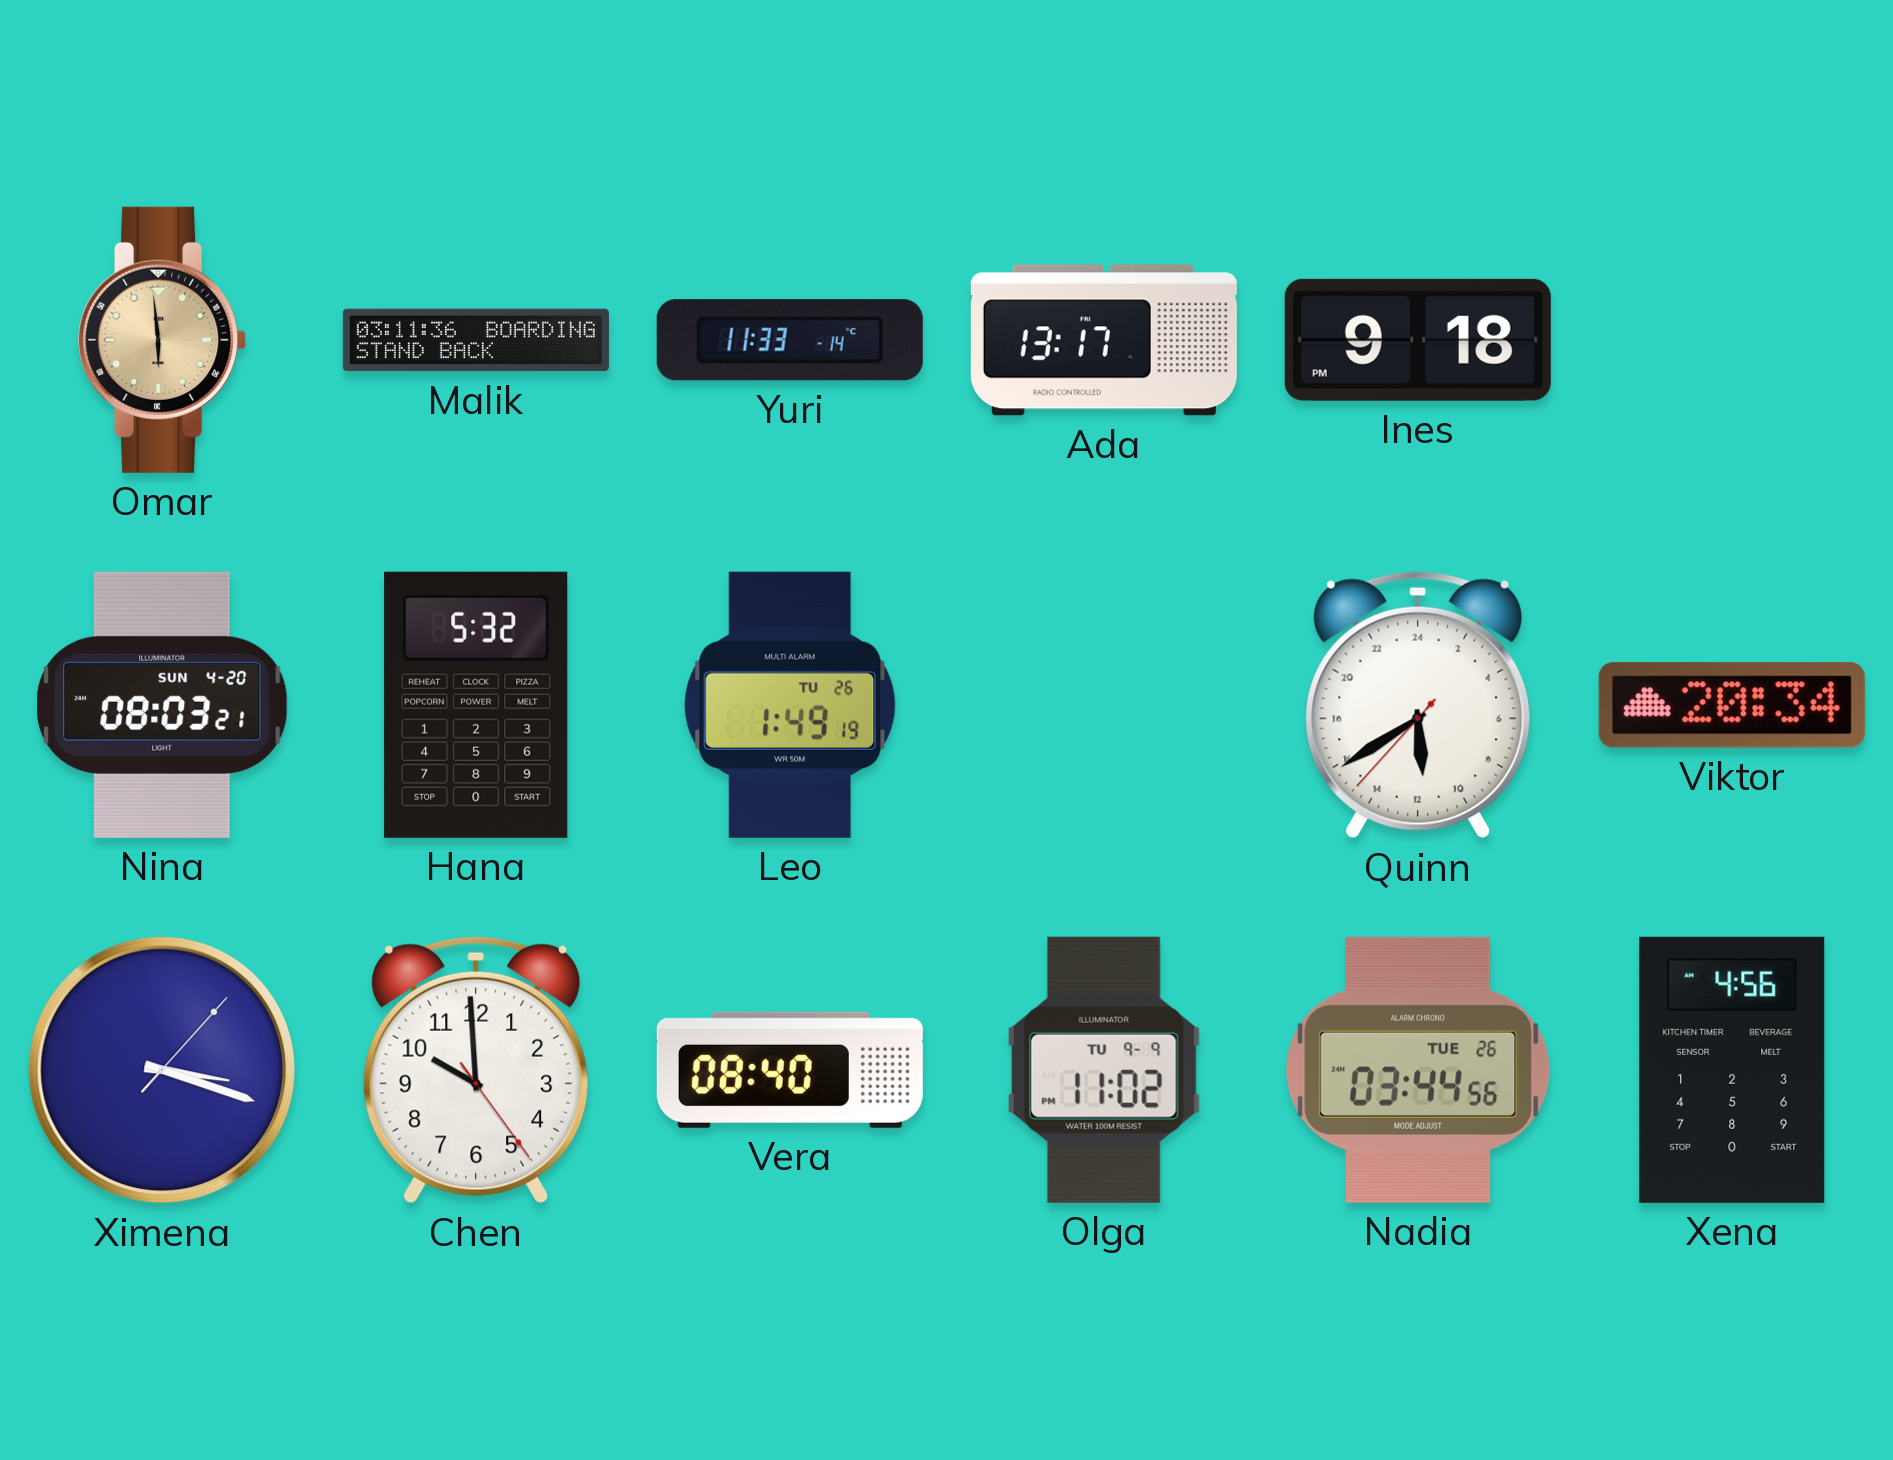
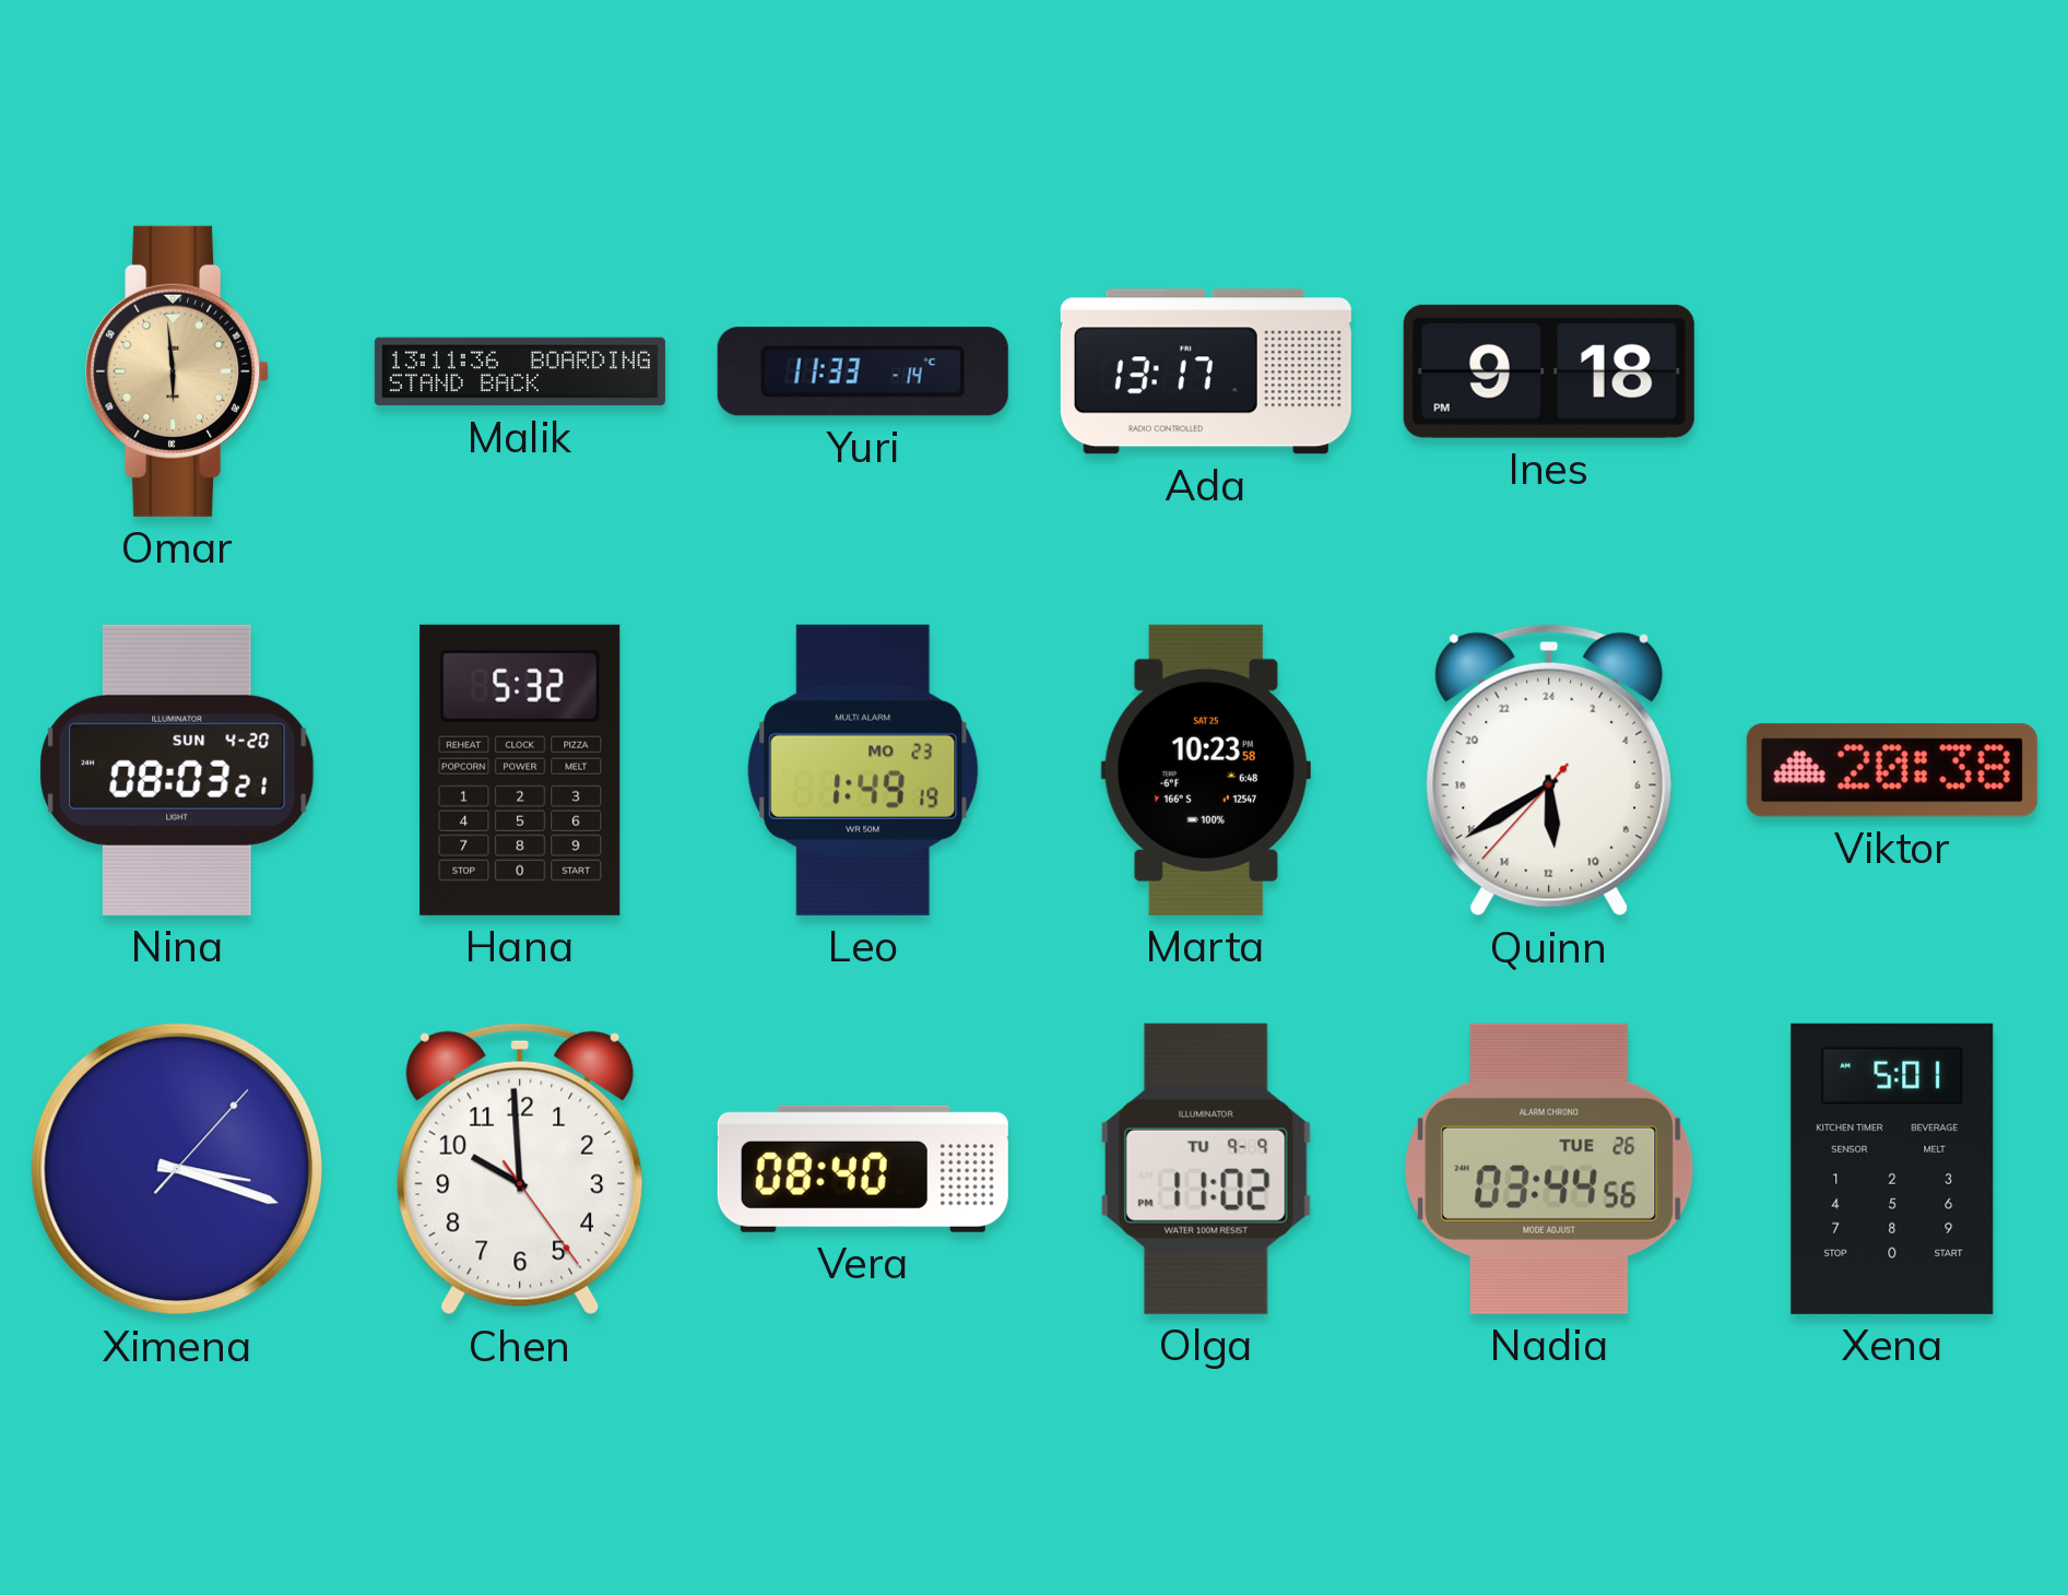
Malik: 03:11 -> 13:11 (520, 371)
Leo date: TU 26 -> MO 23 (863, 770)
Marta: none -> 10:23 (1206, 770)
Viktor: 20:34 -> 20:38 (1892, 770)
Xena: 4:56 -> 5:01 (1892, 1169)
